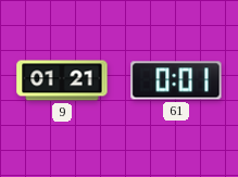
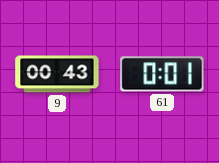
9: 01:21 -> 00:43 (57, 74)
